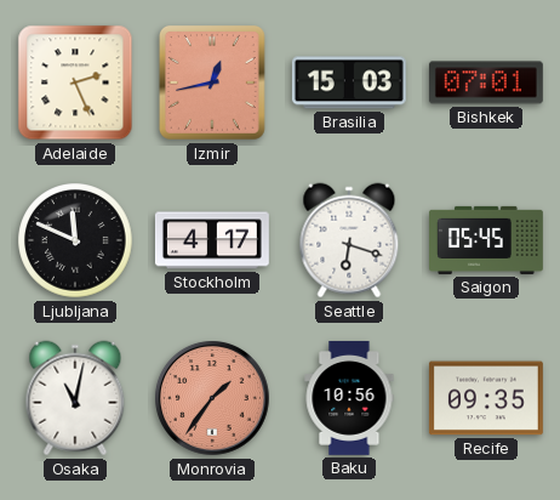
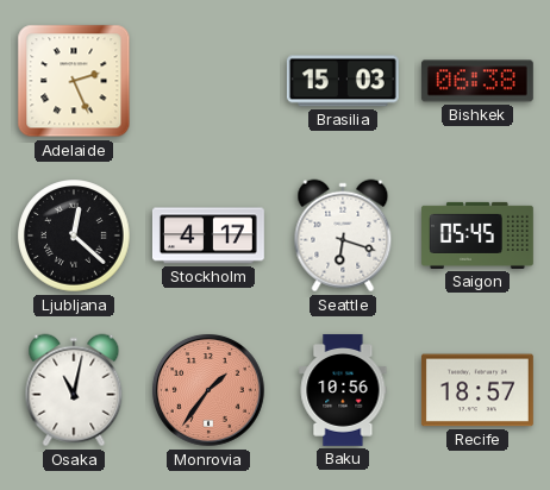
Izmir: 12:43 -> none (212, 83)
Bishkek: 07:01 -> 06:38 (477, 81)
Ljubljana: 11:49 -> 12:22 (74, 235)
Recife: 09:35 -> 18:57 (477, 390)
